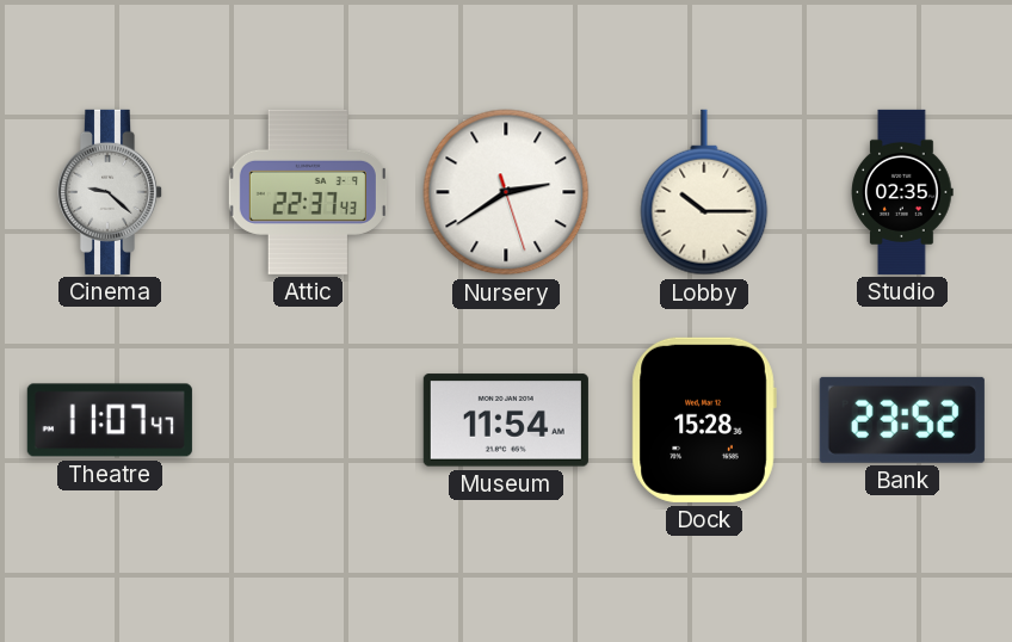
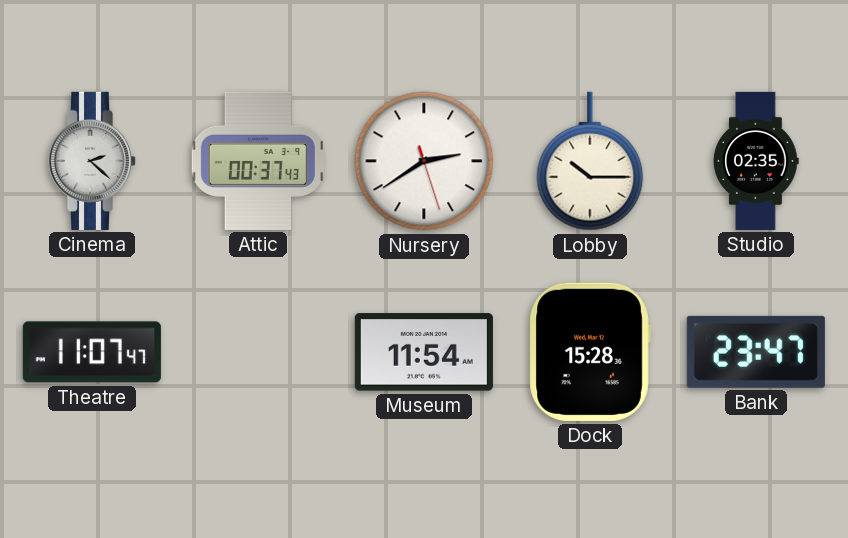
Cinema: 9:22 -> 2:22 (92, 161)
Attic: 22:37 -> 00:37 (258, 161)
Bank: 23:52 -> 23:47 (756, 352)
